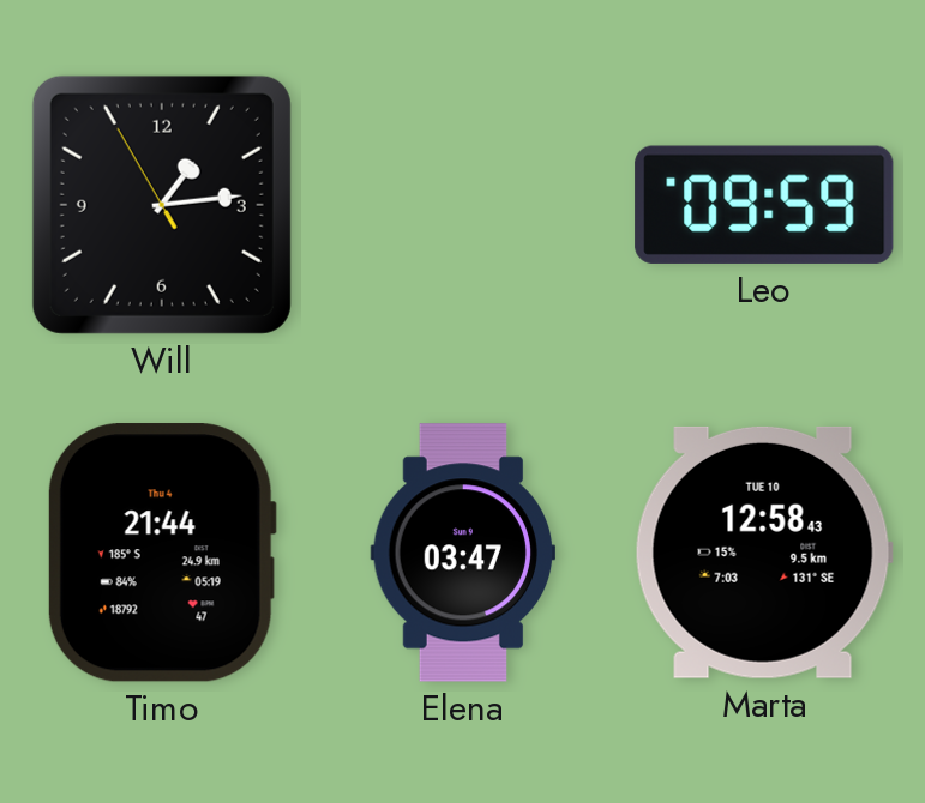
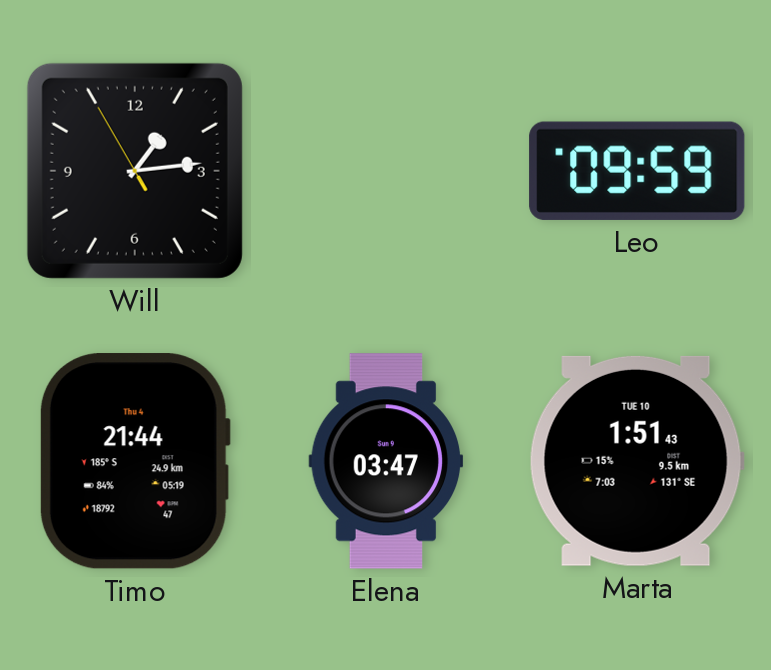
Marta: 12:58 -> 1:51 (637, 461)
